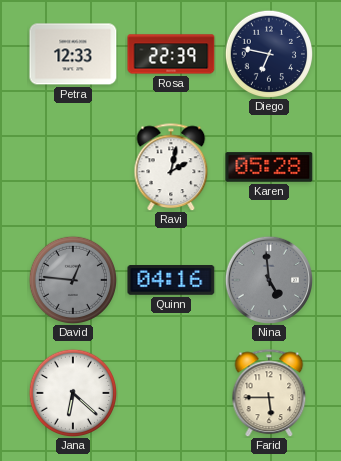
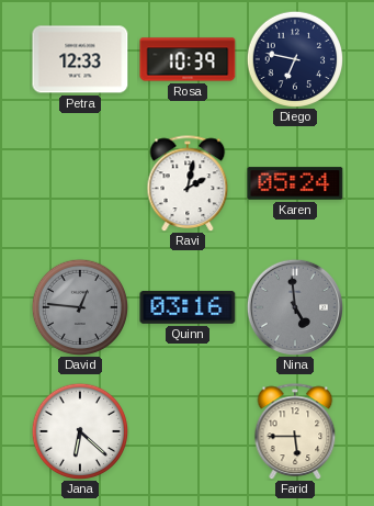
Rosa: 22:39 -> 10:39 (188, 59)
Karen: 05:28 -> 05:24 (295, 183)
Quinn: 04:16 -> 03:16 (188, 308)
